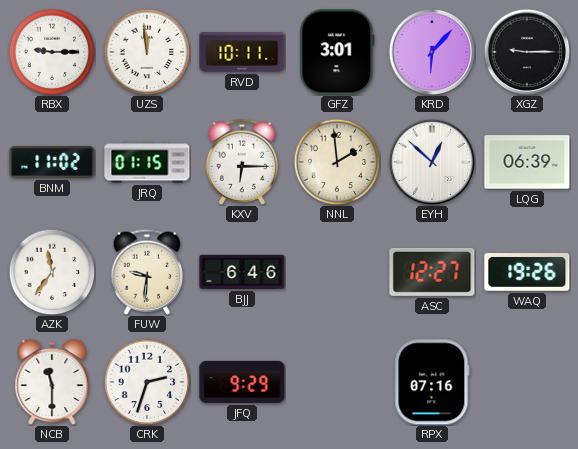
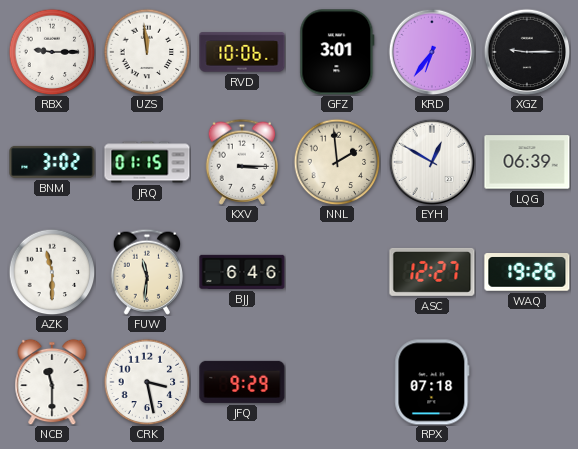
RVD: 10:11 -> 10:06 (242, 52)
KRD: 6:07 -> 6:36 (432, 52)
BNM: 11:02 -> 3:02 (52, 162)
KXV: 6:15 -> 3:15 (242, 162)
EYH: 12:52 -> 12:50 (432, 162)
AZK: 11:36 -> 11:30 (52, 272)
FUW: 9:31 -> 11:31 (147, 272)
CRK: 2:33 -> 3:28 (147, 382)
RPX: 07:16 -> 07:18 (432, 382)
